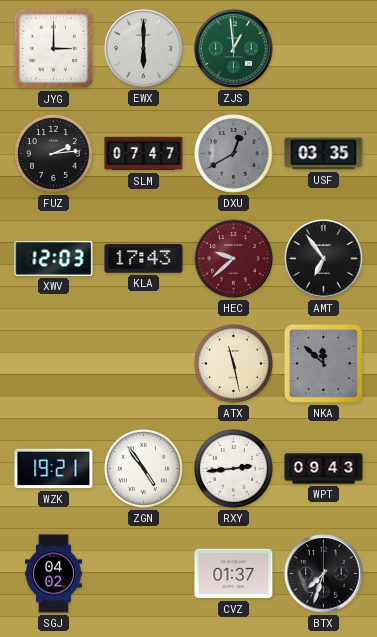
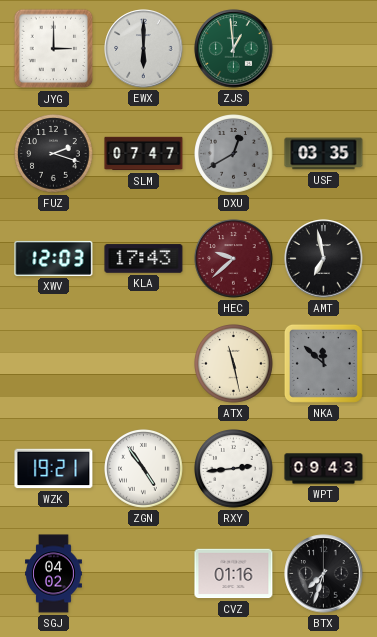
FUZ: 2:14 -> 2:18 (54, 154)
AMT: 6:54 -> 6:58 (324, 259)
CVZ: 01:37 -> 01:16 (234, 574)
